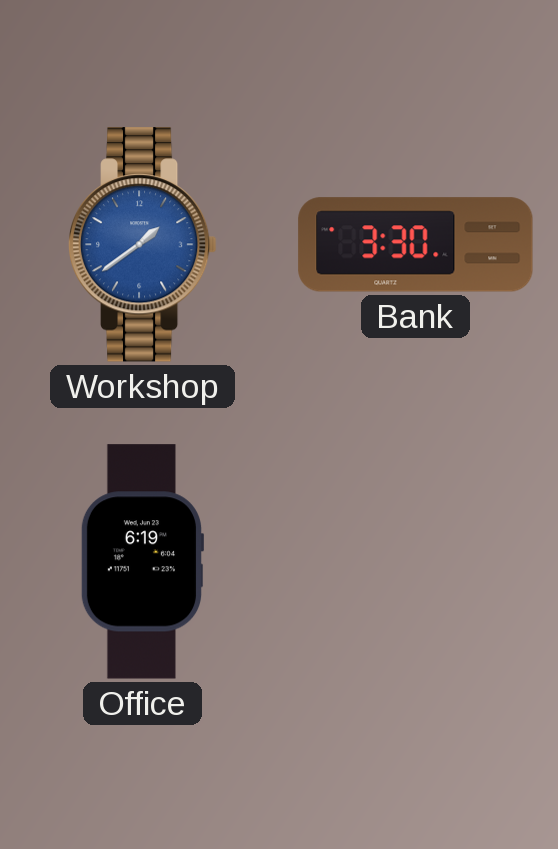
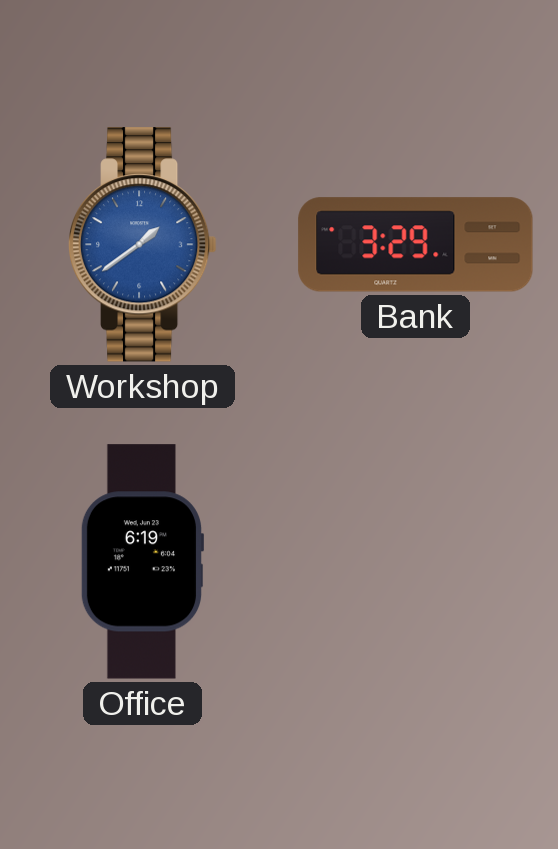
Bank: 3:30 -> 3:29 (416, 245)
